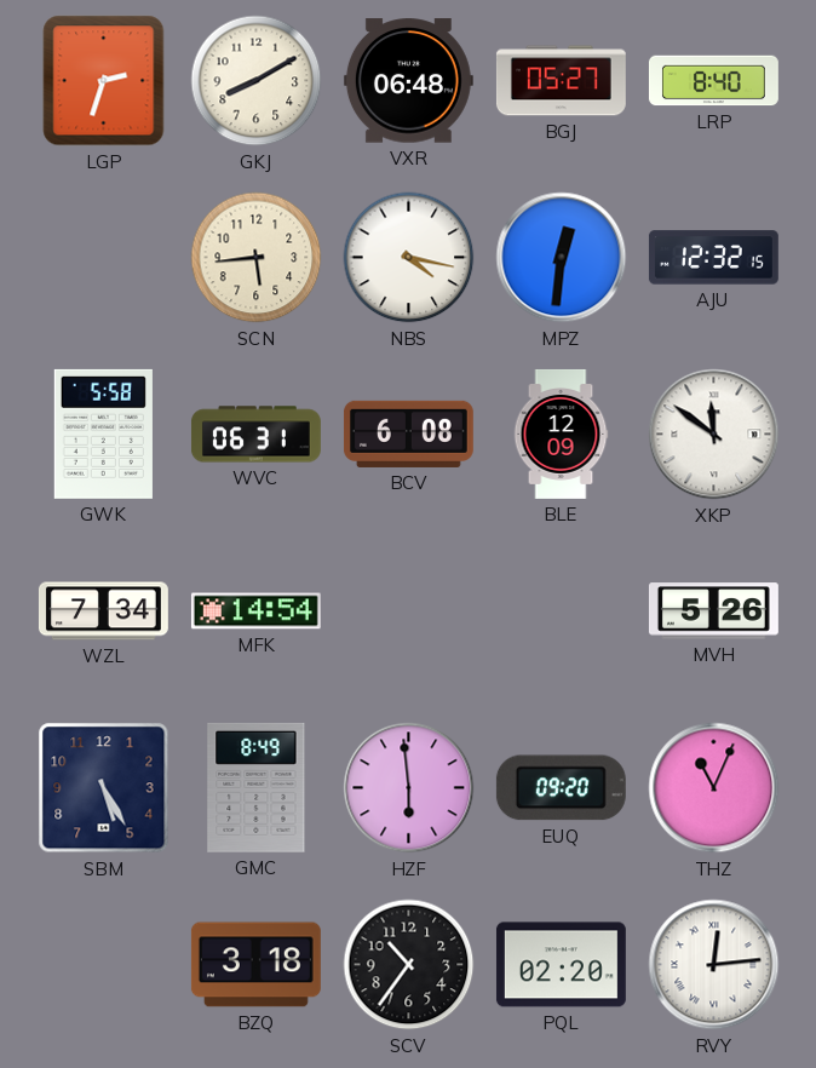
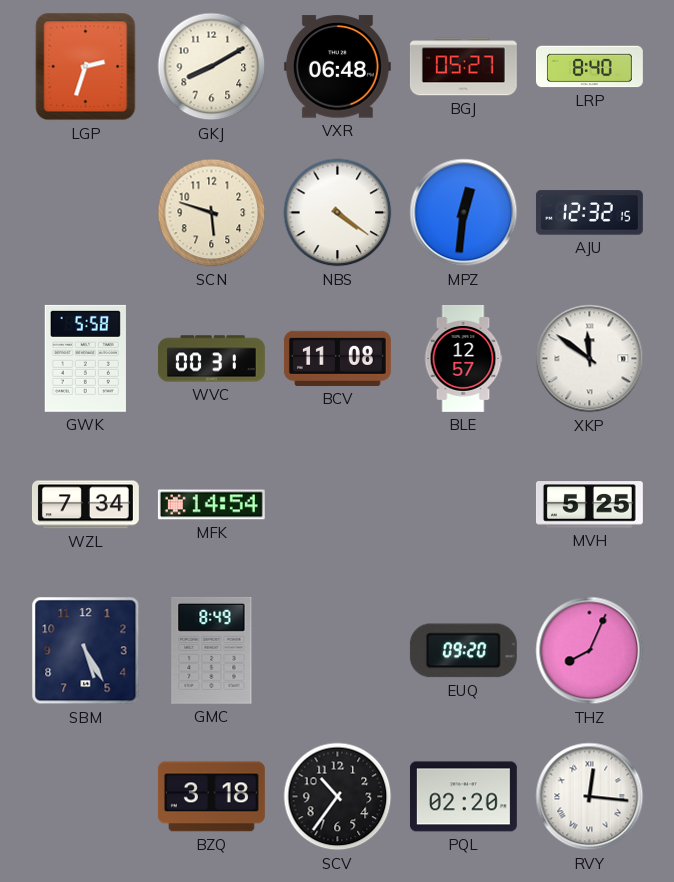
SCN: 5:44 -> 5:48 (212, 213)
NBS: 4:17 -> 4:21 (338, 213)
WVC: 06:31 -> 00:31 (211, 359)
BCV: 6:08 -> 11:08 (337, 358)
BLE: 12:09 -> 12:57 (463, 358)
MVH: 5:26 -> 5:25 (589, 505)
HZF: 5:59 -> none (409, 788)
THZ: 11:04 -> 8:04 (590, 651)
RVY: 12:14 -> 12:16 (590, 797)
